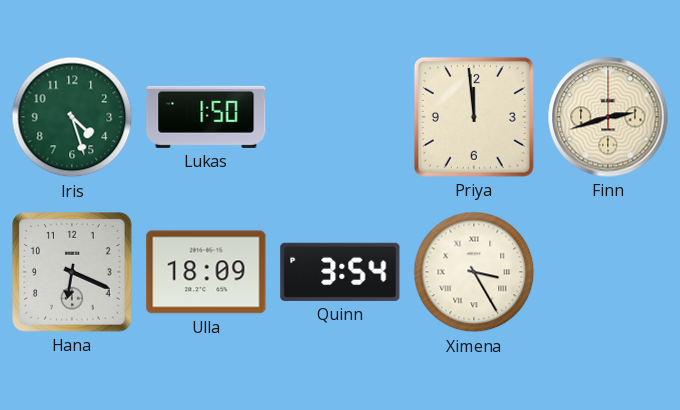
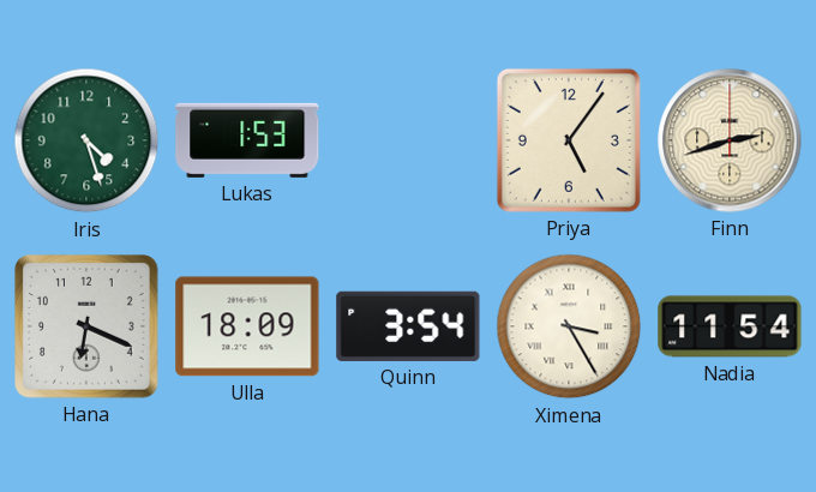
Lukas: 1:50 -> 1:53 (247, 140)
Priya: 11:59 -> 5:06 (569, 140)
Nadia: none -> 11:54 (730, 326)
